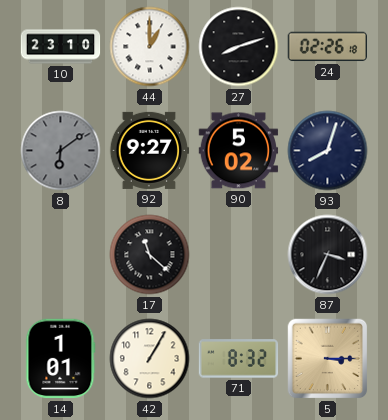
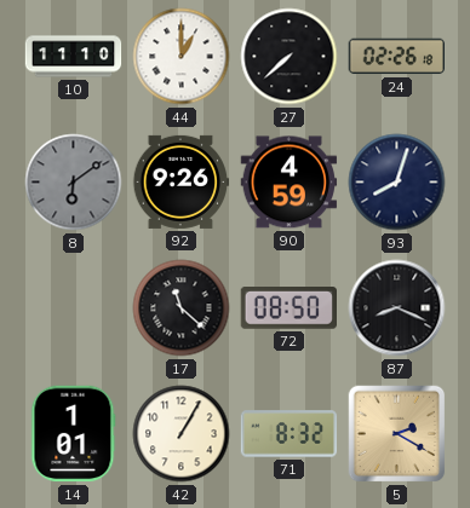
10: 23:10 -> 11:10 (74, 57)
27: 8:12 -> 7:38 (290, 57)
92: 9:27 -> 9:26 (182, 181)
90: 5:02 -> 4:59 (290, 183)
72: none -> 08:50 (288, 308)
87: 3:34 -> 8:19 (397, 308)
5: 3:15 -> 2:20 (397, 434)
